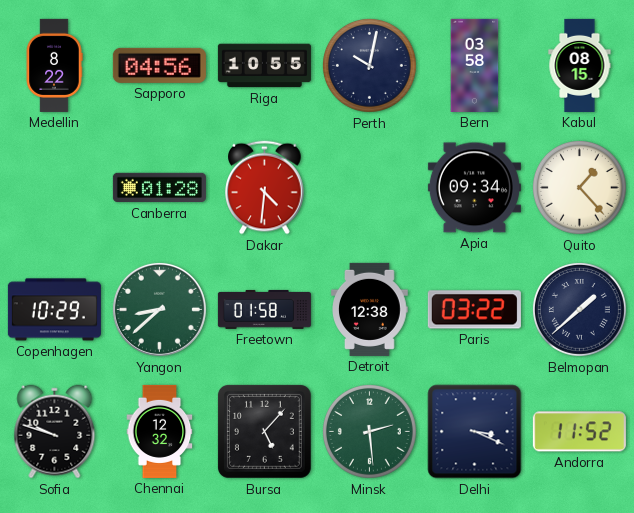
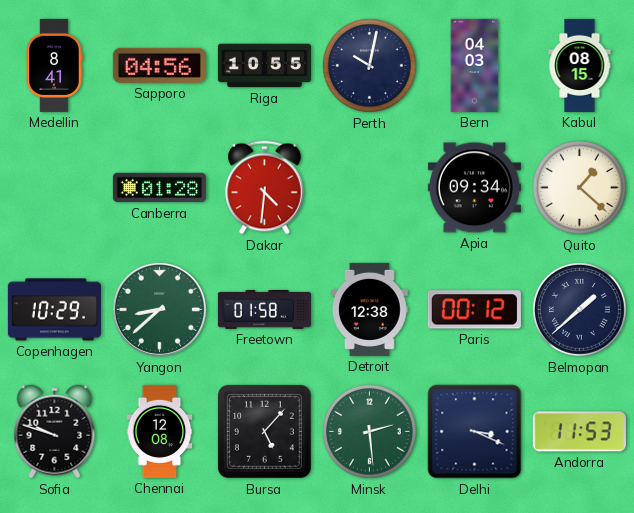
Medellin: 8:22 -> 8:41 (54, 65)
Bern: 03:58 -> 04:03 (475, 65)
Quito: 1:23 -> 1:22 (579, 187)
Paris: 03:22 -> 00:12 (474, 310)
Chennai: 12:32 -> 12:08 (160, 431)
Andorra: 11:52 -> 11:53 (579, 432)
